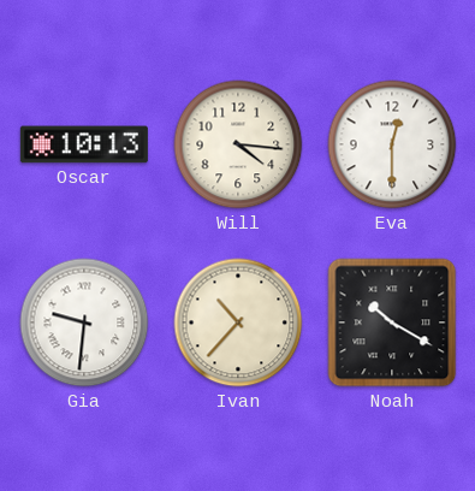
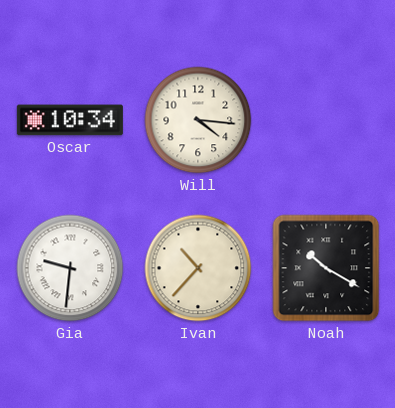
Oscar: 10:13 -> 10:34 (70, 120)
Eva: 12:30 -> none (392, 144)
